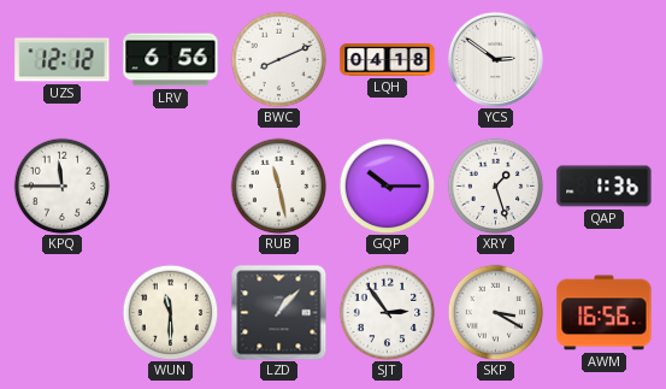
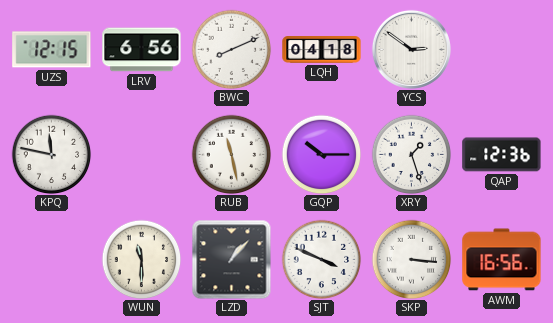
UZS: 12:12 -> 12:15 (52, 50)
KPQ: 11:45 -> 11:47 (51, 154)
QAP: 1:36 -> 12:36 (502, 155)
SJT: 2:54 -> 3:49 (321, 259)
SKP: 3:20 -> 3:16 (411, 259)
